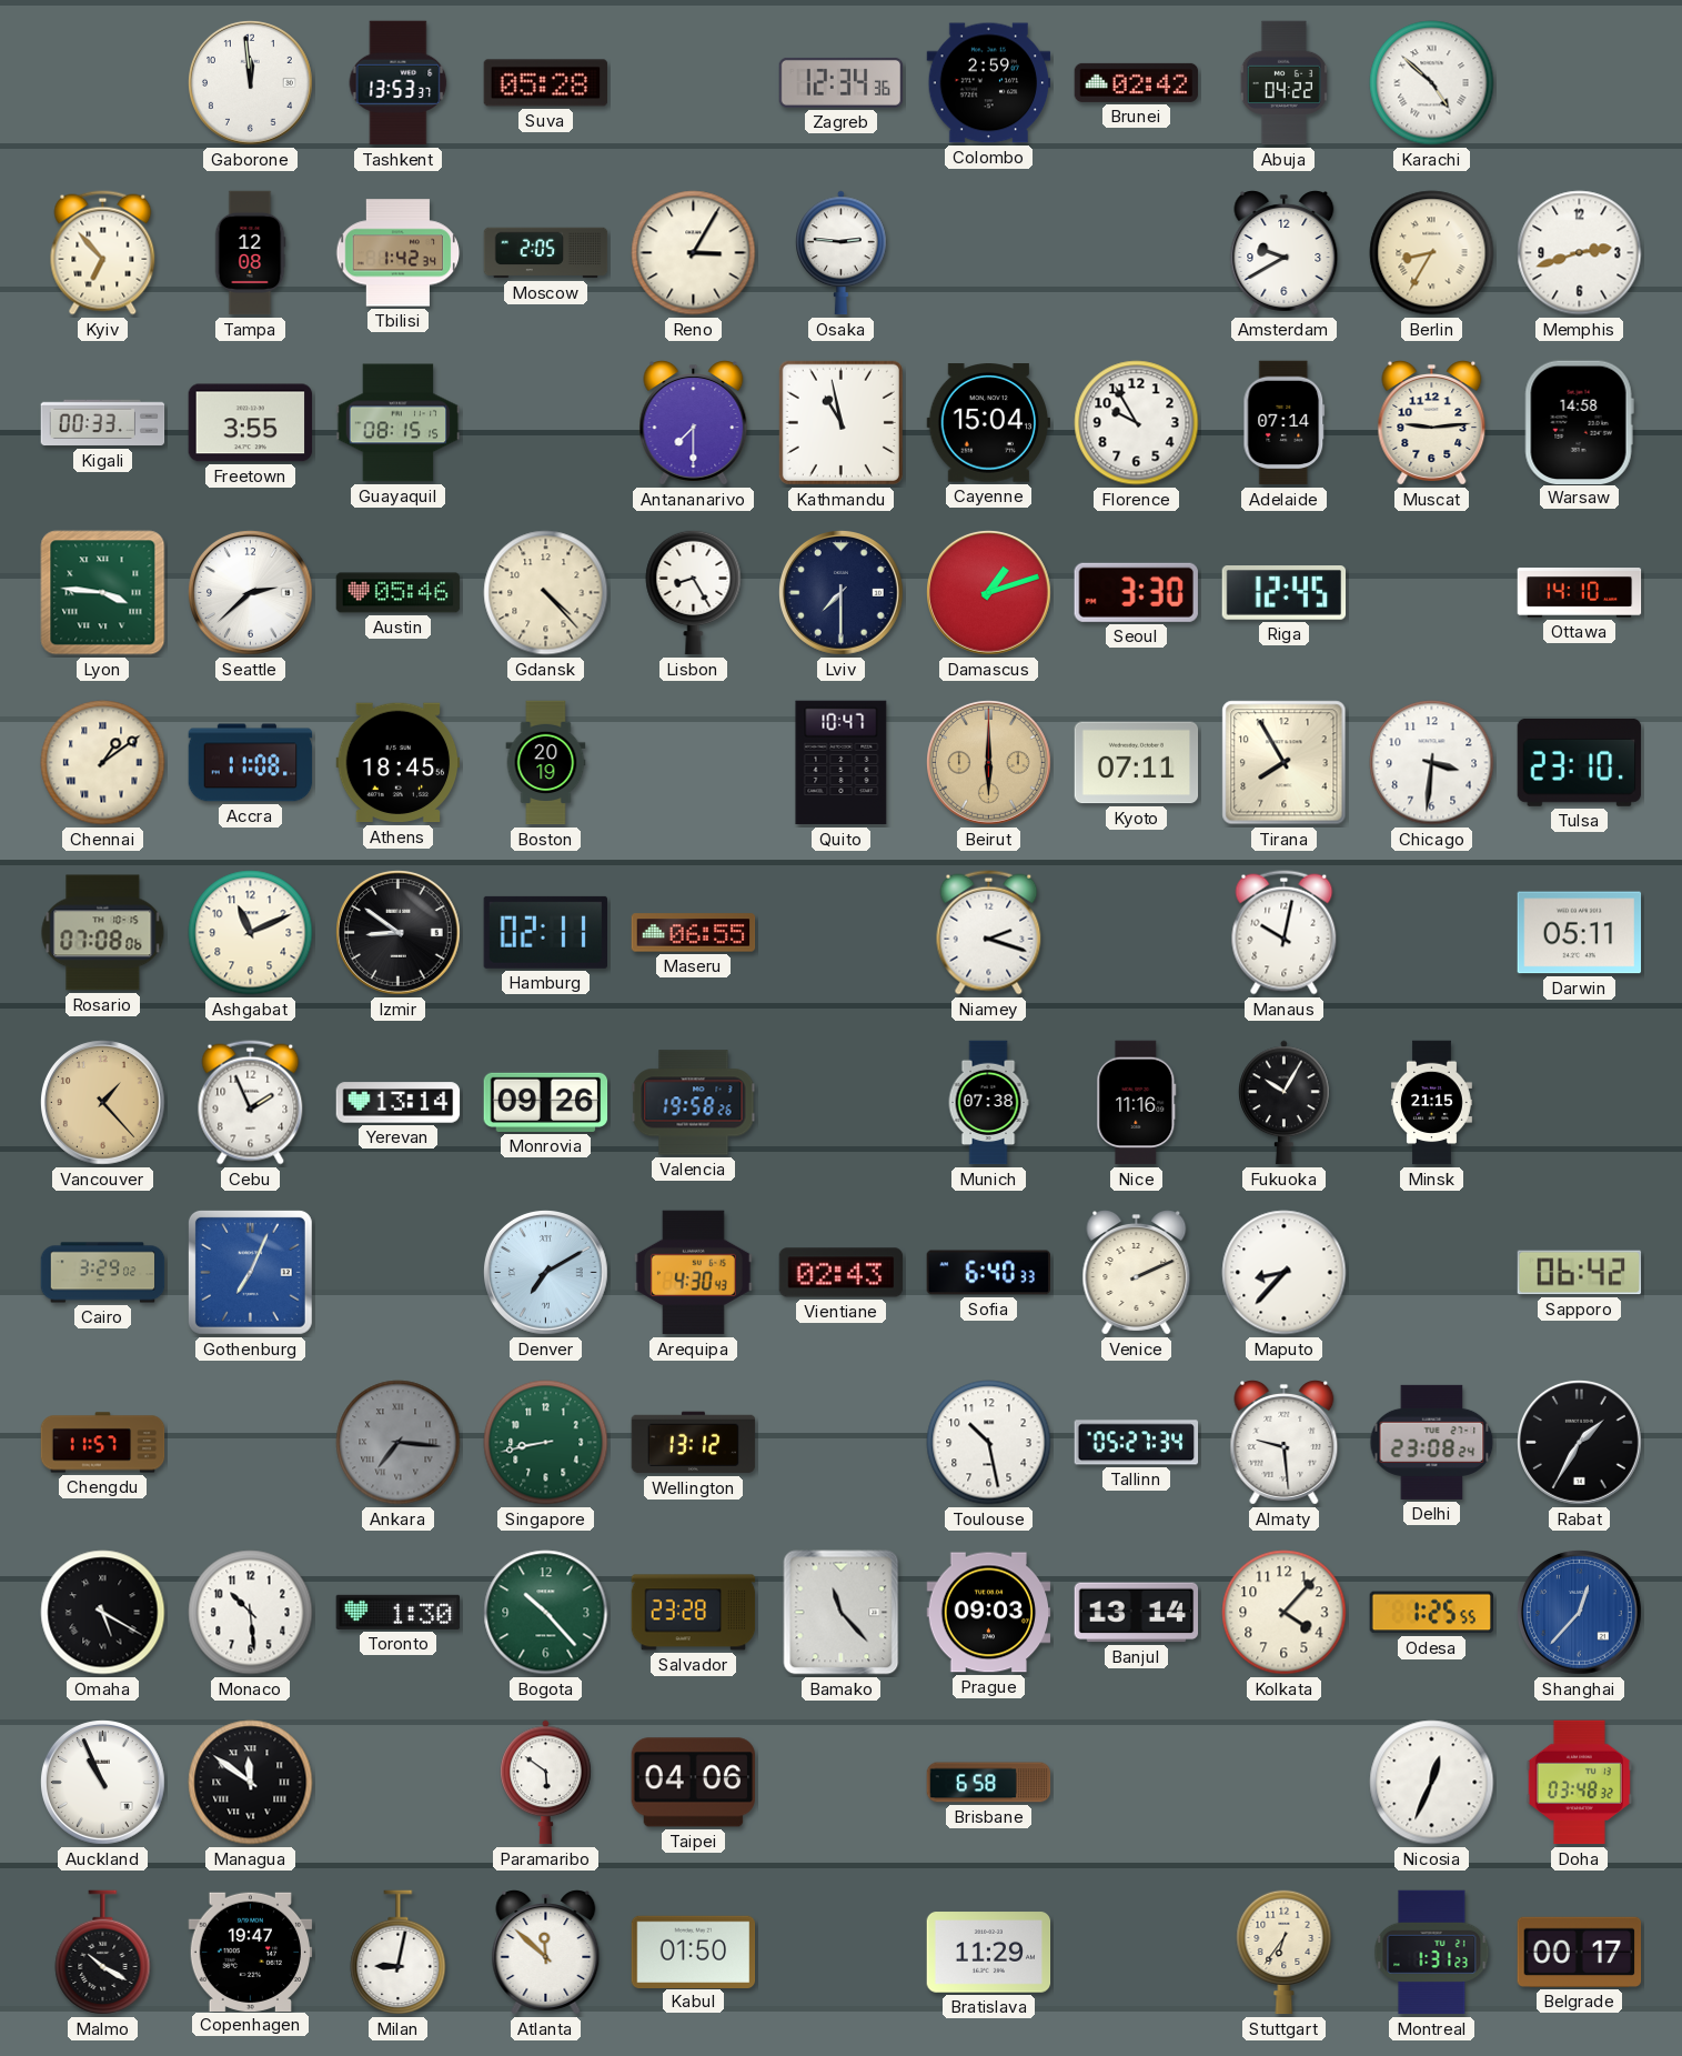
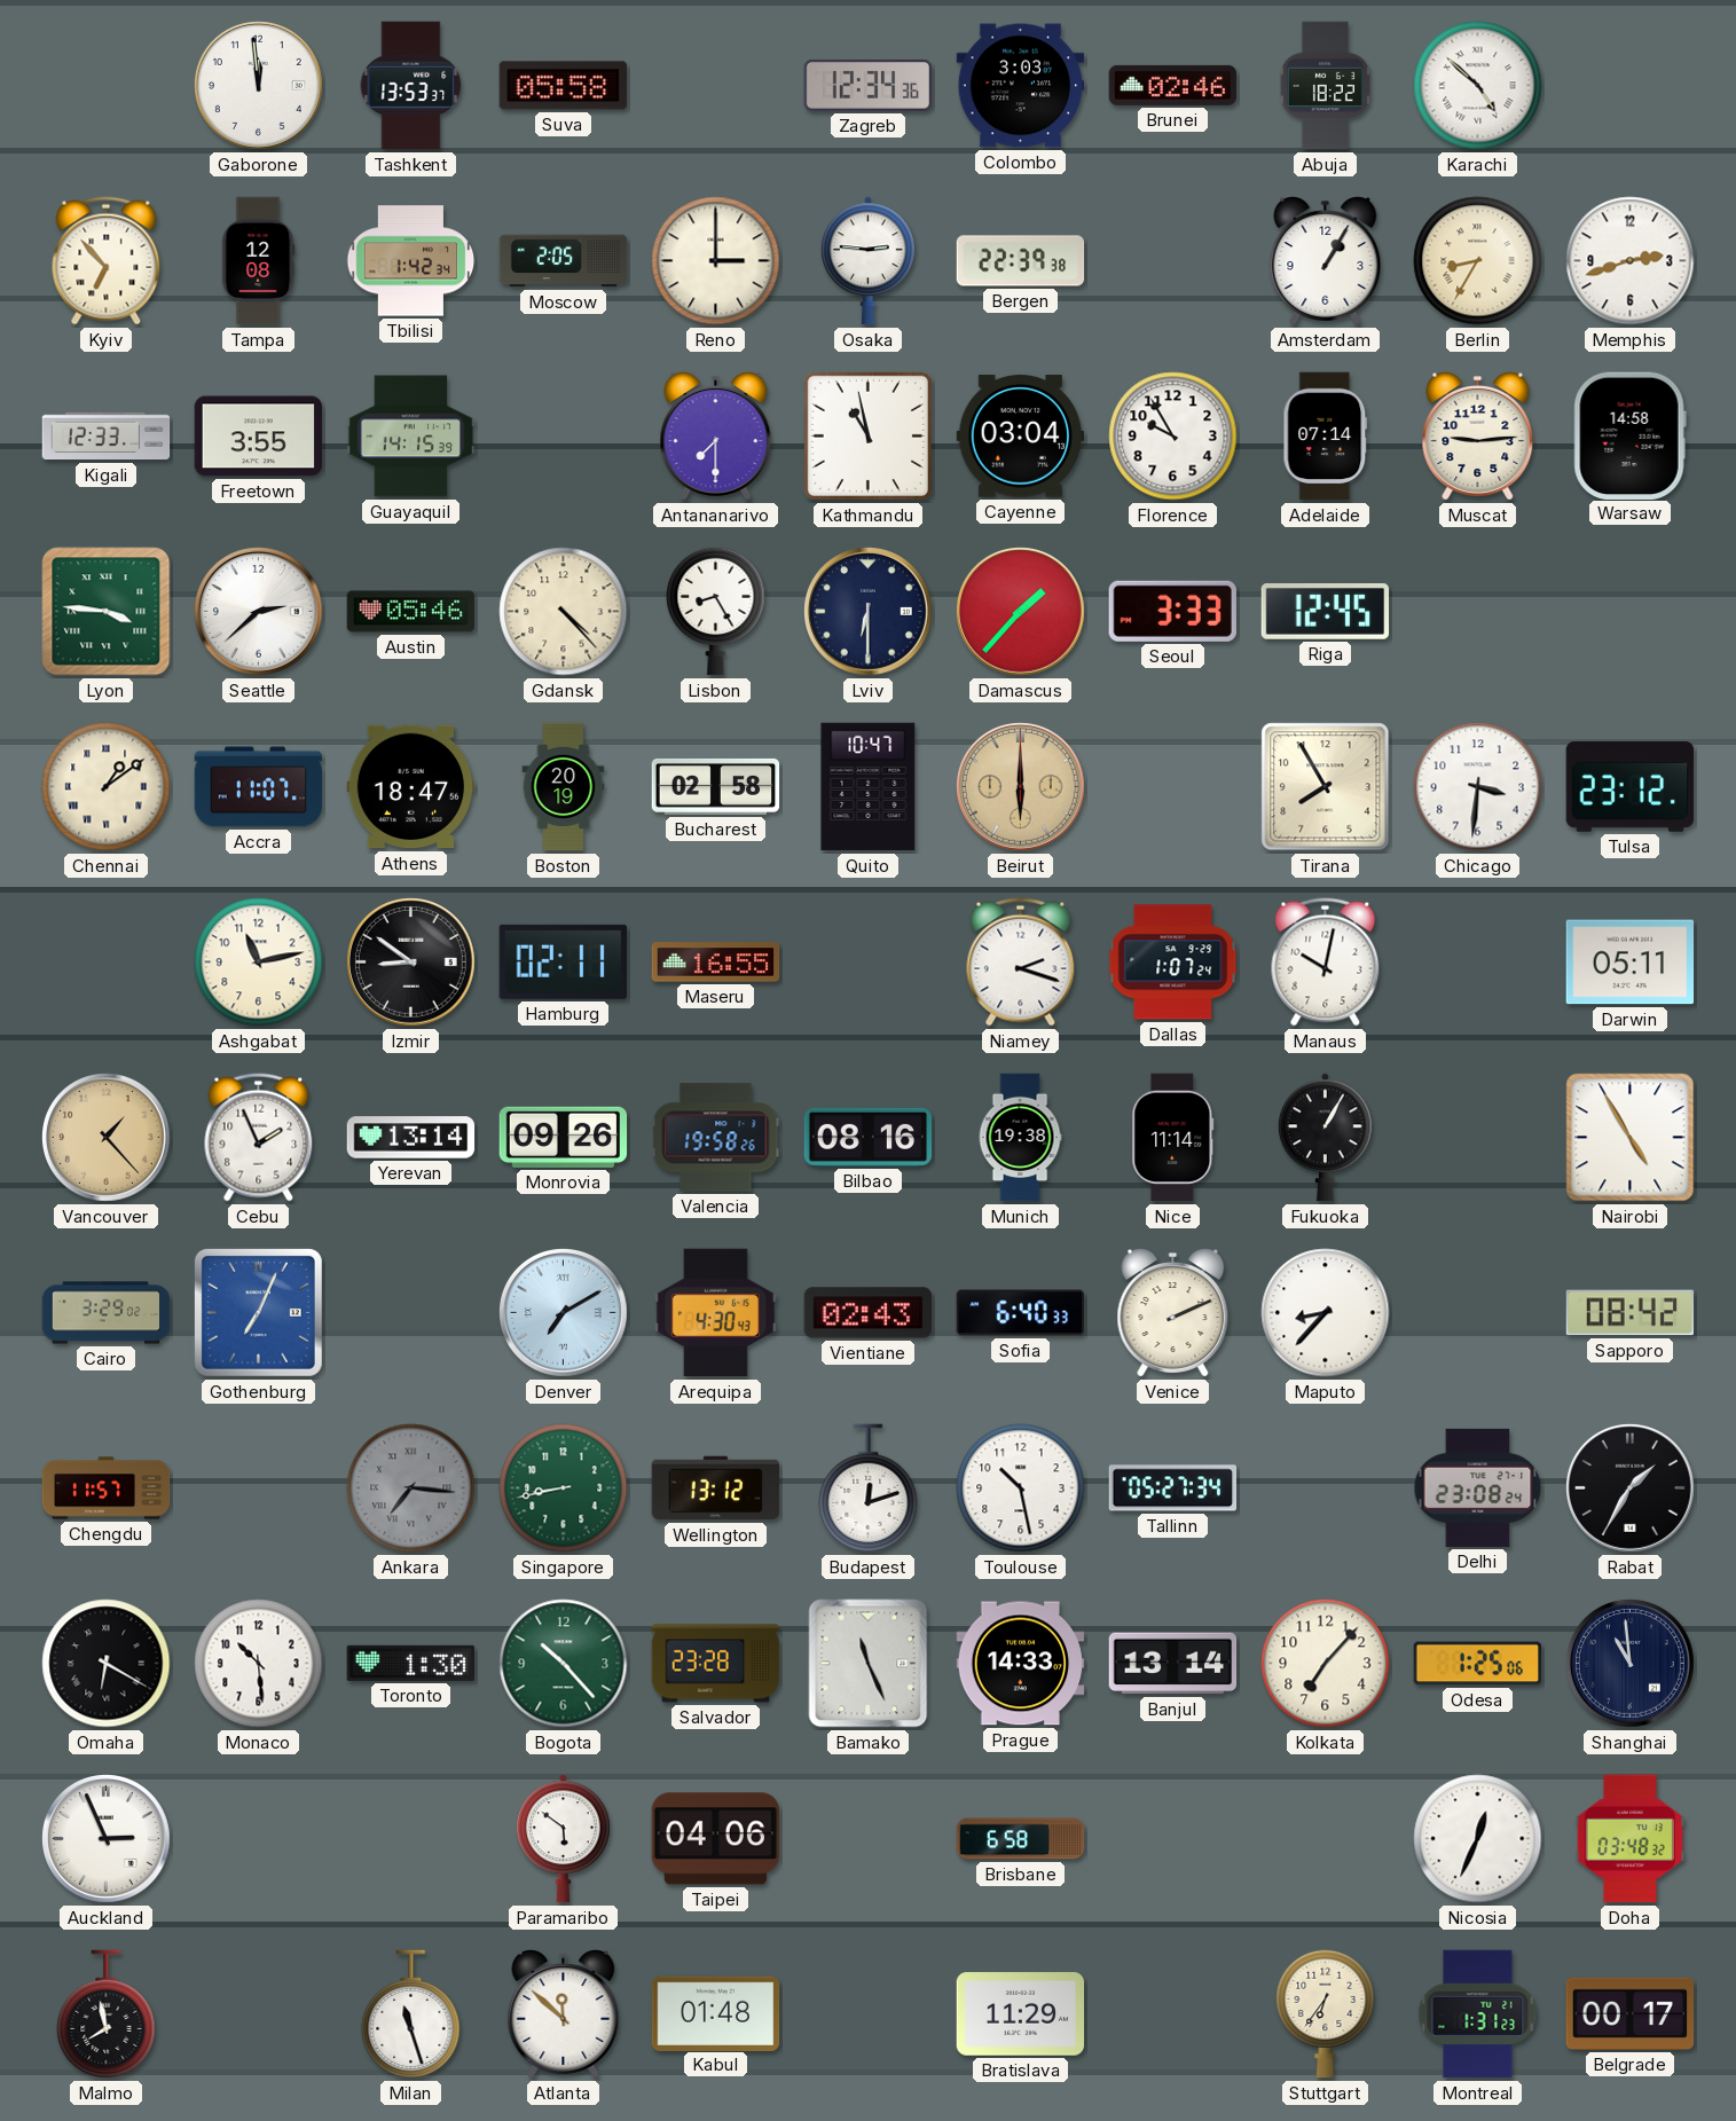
Suva: 05:28 -> 05:58 (564, 86)
Colombo: 2:59 -> 3:03 (1021, 86)
Brunei: 02:42 -> 02:46 (1173, 85)
Abuja: 04:22 -> 18:22 (1325, 86)
Reno: 3:05 -> 3:00 (716, 261)
Bergen: none -> 22:39 (1021, 261)
Amsterdam: 9:40 -> 1:05 (1326, 261)
Kigali: 00:33 -> 12:33 (107, 437)
Guayaquil: 08:15 -> 14:15 (411, 437)
Cayenne: 15:04 -> 03:04 (1021, 437)
Lviv: 7:30 -> 6:30 (869, 612)
Damascus: 1:12 -> 1:37 (1021, 612)
Seoul: 3:30 -> 3:33 (1172, 611)
Ottawa: 14:10 -> none (1580, 593)
Accra: 11:08 -> 11:07 (259, 787)
Athens: 18:45 -> 18:47 (411, 787)
Bucharest: none -> 02:58 (716, 786)
Kyoto: 07:11 -> none (1137, 763)
Tulsa: 23:10 -> 23:12 (1631, 786)
Rosario: 07:08 -> none (103, 933)
Ashgabat: 11:11 -> 11:13 (259, 963)
Maseru: 06:55 -> 16:55 (716, 963)
Dallas: none -> 1:07 (1173, 963)
Bilbao: none -> 08:16 (869, 1137)
Munich: 07:38 -> 19:38 (1020, 1138)
Nice: 11:16 -> 11:14 (1173, 1138)
Fukuoka: 10:05 -> 1:05 (1326, 1138)
Minsk: 21:15 -> none (1432, 1103)
Nairobi: none -> 4:55 (1631, 1138)
Sapporo: 06:42 -> 08:42 (1631, 1313)
Budapest: none -> 12:12 (869, 1488)
Almaty: 9:29 -> none (1285, 1443)
Omaha: 5:20 -> 6:20 (107, 1664)
Bamako: 11:23 -> 11:26 (869, 1664)
Prague: 09:03 -> 14:33 (1021, 1664)
Kolkata: 4:07 -> 7:07 (1326, 1664)
Odesa: 1:25:55 -> 1:25:06 (1478, 1664)
Shanghai: 12:37 -> 10:59 (1631, 1664)
Shanghai dial: blue -> navy (1631, 1664)
Auckland: 10:56 -> 2:56 (107, 1839)
Managua: 11:51 -> none (251, 1783)
Malmo: 10:20 -> 7:58 (107, 2014)
Copenhagen: 19:47 -> none (251, 1952)
Milan: 9:02 -> 11:27 (411, 2014)
Kabul: 01:50 -> 01:48 (716, 2013)
